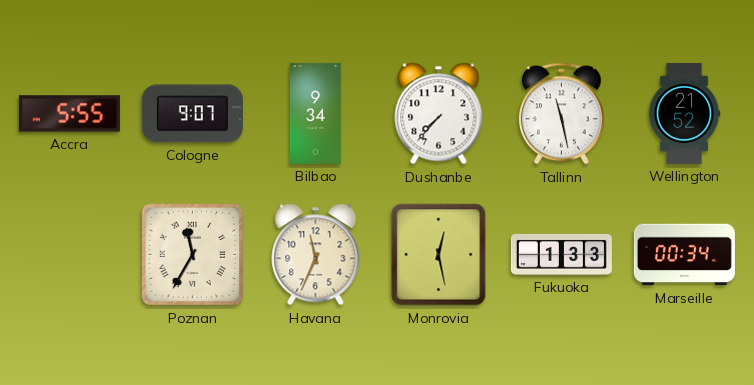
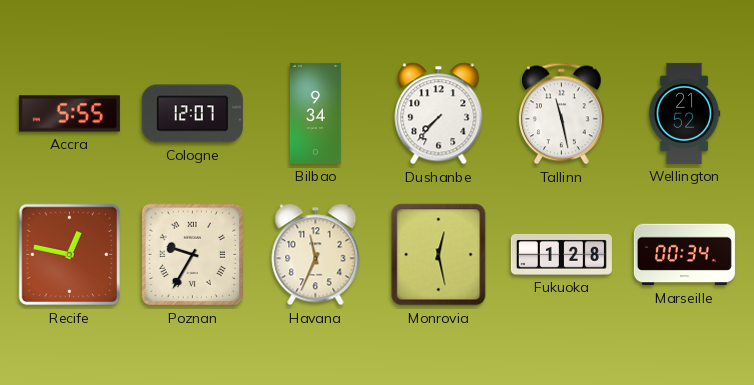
Cologne: 9:07 -> 12:07 (192, 114)
Recife: none -> 12:47 (70, 255)
Poznan: 11:35 -> 9:35 (193, 255)
Fukuoka: 1:33 -> 1:28 (561, 254)
